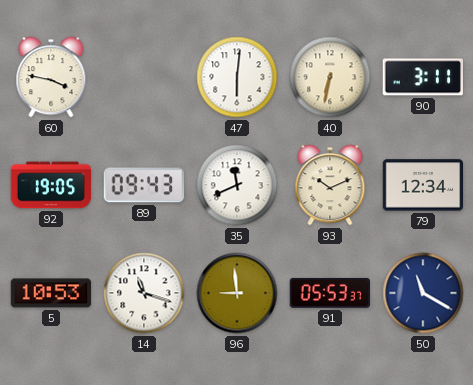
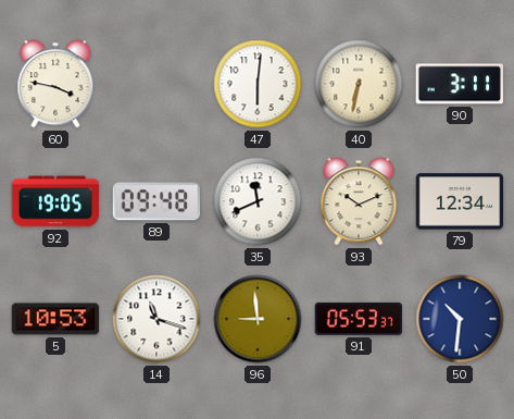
89: 09:43 -> 09:48 (155, 201)
50: 11:20 -> 10:31 (460, 319)
